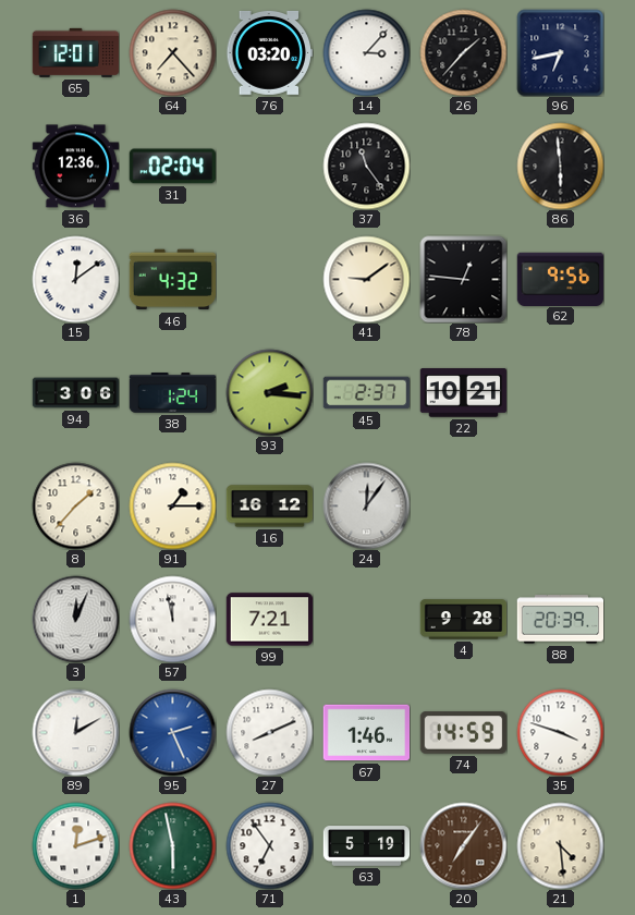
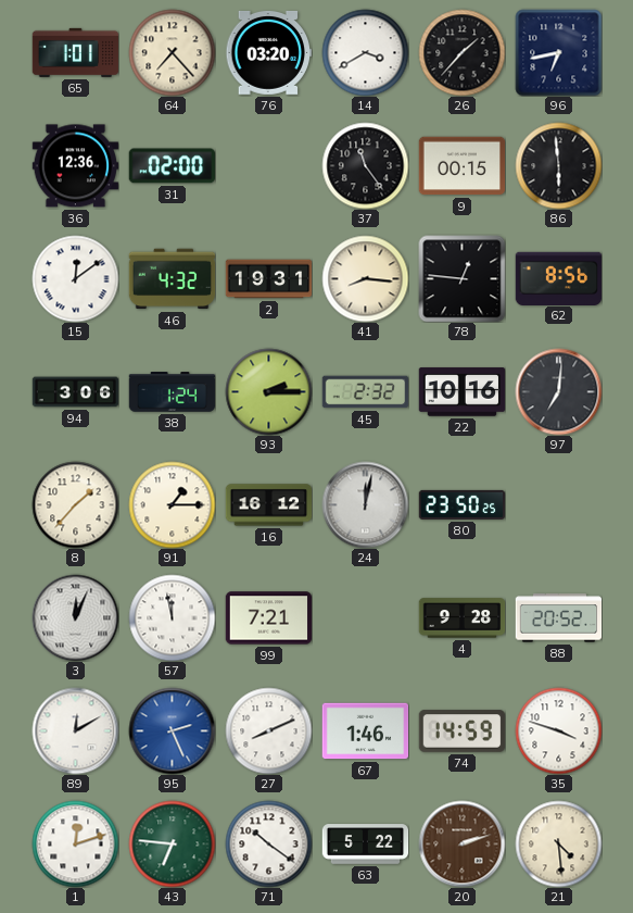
65: 12:01 -> 1:01 (75, 52)
14: 3:07 -> 3:40 (365, 52)
31: 02:04 -> 02:00 (172, 166)
9: none -> 00:15 (461, 166)
2: none -> 19:31 (268, 279)
41: 9:09 -> 8:16 (365, 278)
62: 9:56 -> 8:56 (558, 278)
93: 2:16 -> 2:15 (268, 391)
45: 2:37 -> 2:32 (365, 392)
22: 10:21 -> 10:16 (461, 392)
97: none -> 7:01 (558, 391)
24: 12:06 -> 12:02 (365, 504)
80: none -> 23:50 (461, 504)
88: 20:39 -> 20:52 (558, 618)
43: 5:58 -> 6:46 (172, 843)
71: 6:54 -> 10:21 (268, 843)
63: 5:19 -> 5:22 (365, 845)
20: 7:06 -> 2:12 (461, 843)
